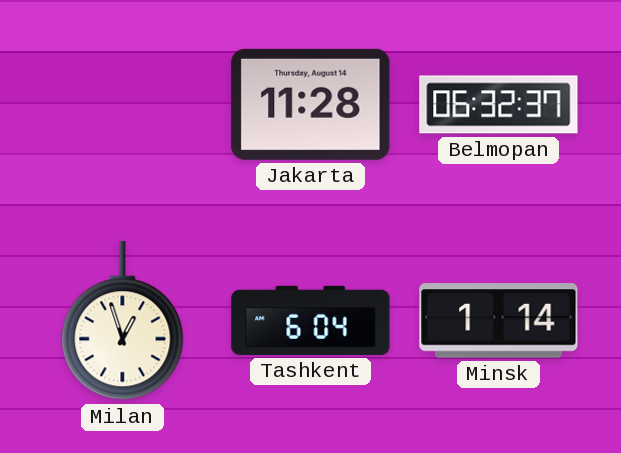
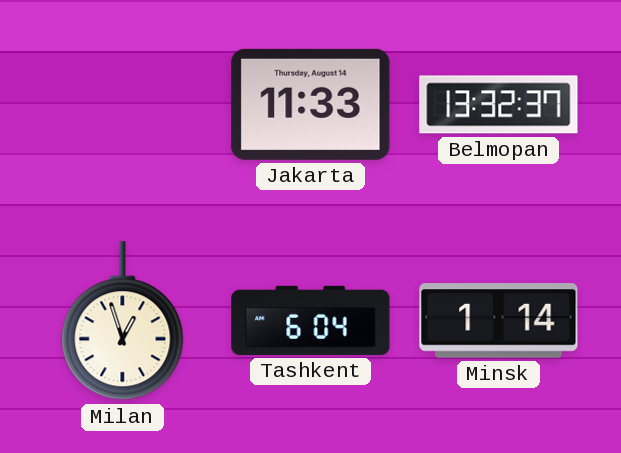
Jakarta: 11:28 -> 11:33 (311, 104)
Belmopan: 06:32 -> 13:32 (499, 105)
